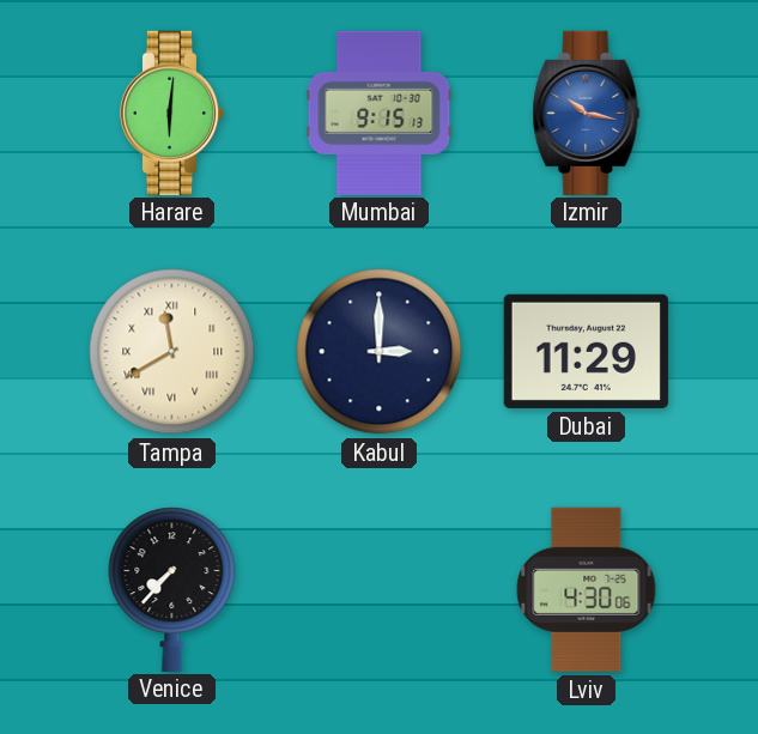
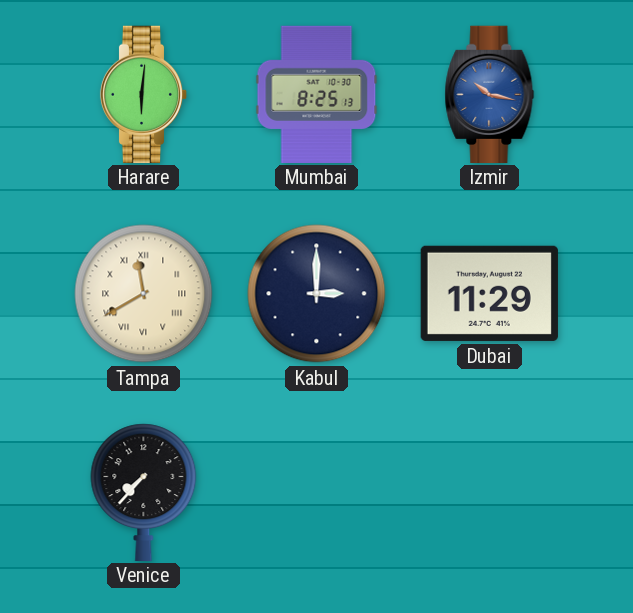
Mumbai: 9:15 -> 8:25 (317, 94)
Lviv: 4:30 -> none (587, 589)
